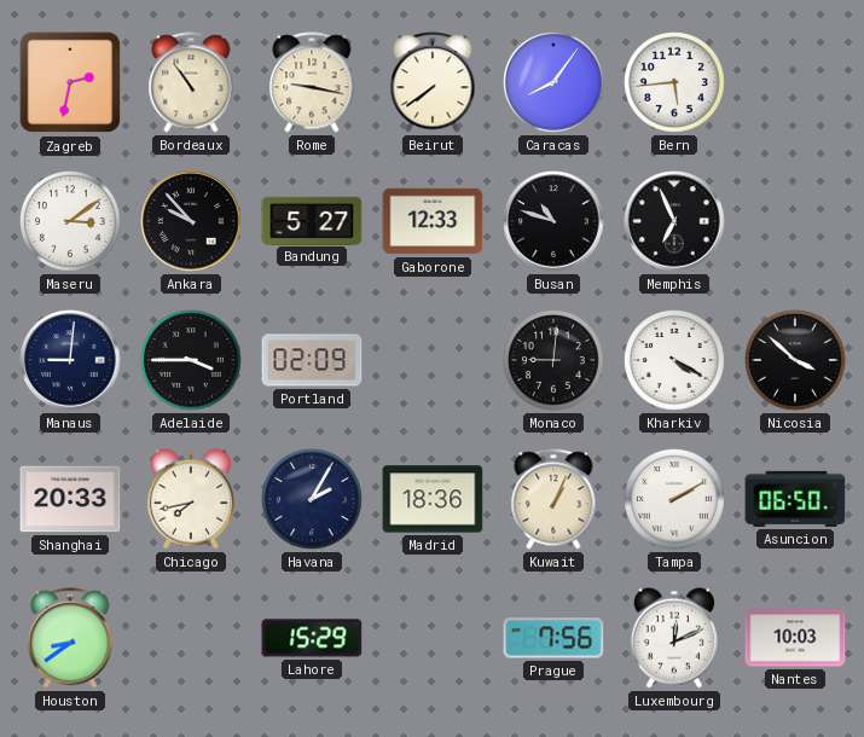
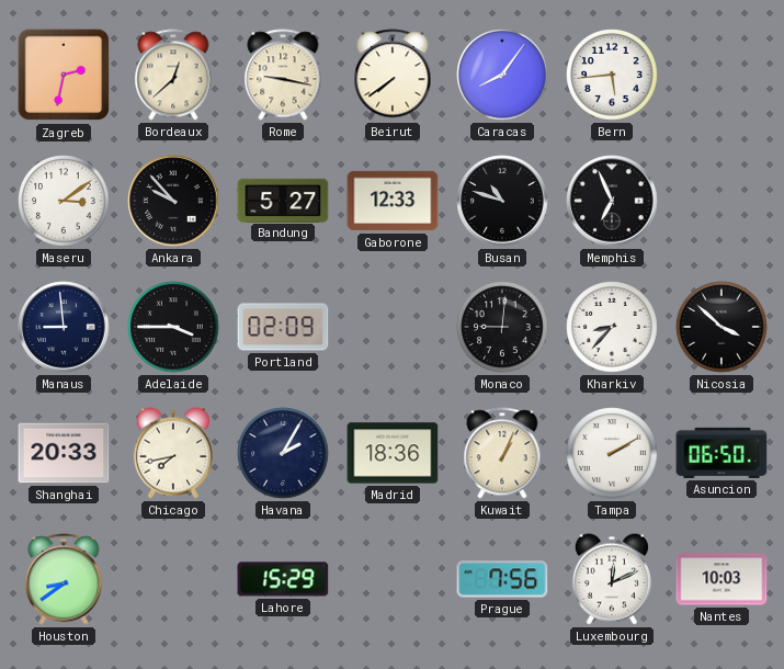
Bordeaux: 10:54 -> 12:38 (173, 75)
Manaus: 9:01 -> 8:59 (64, 327)
Kharkiv: 4:20 -> 8:37 (612, 327)
